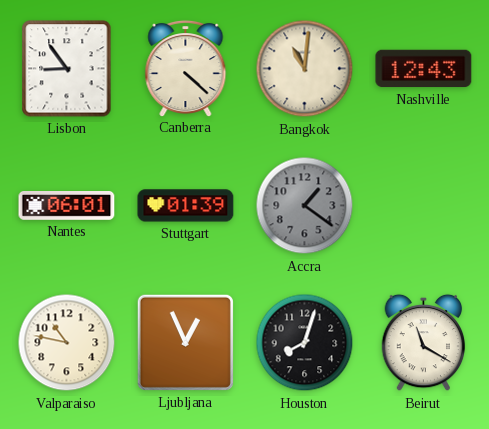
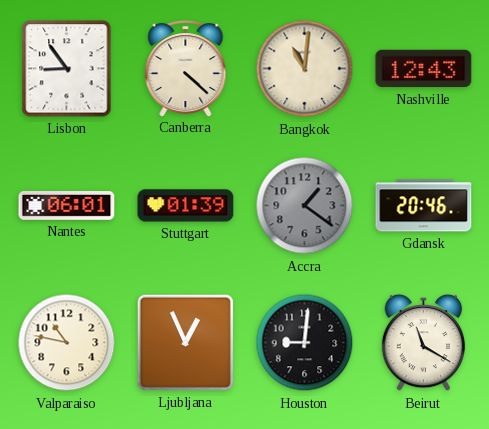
Gdansk: none -> 20:46 (424, 206)
Houston: 8:03 -> 9:01 (305, 343)
